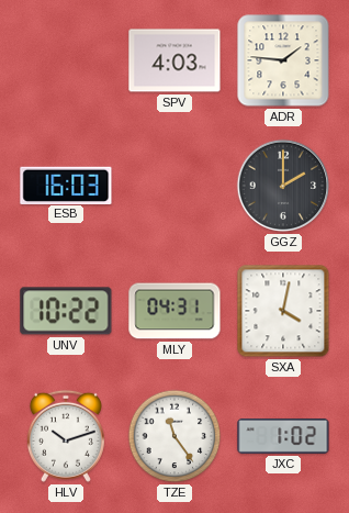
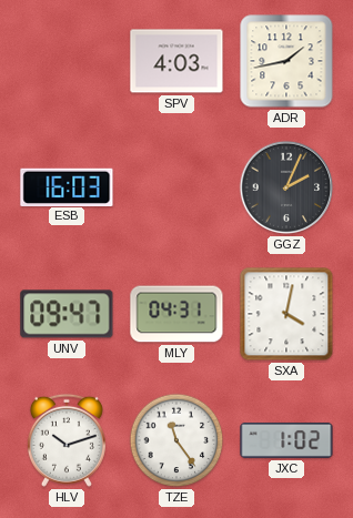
ADR: 1:46 -> 1:43 (286, 61)
GGZ: 2:00 -> 2:04 (286, 187)
UNV: 10:22 -> 09:47 (67, 314)
